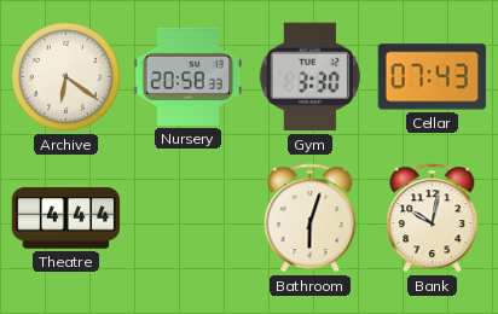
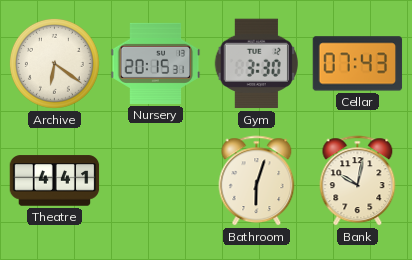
Nursery: 20:58 -> 20:15 (156, 63)
Theatre: 4:44 -> 4:41 (55, 181)
